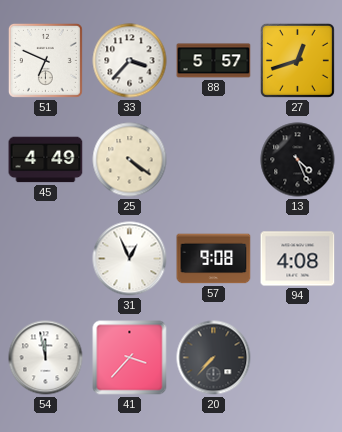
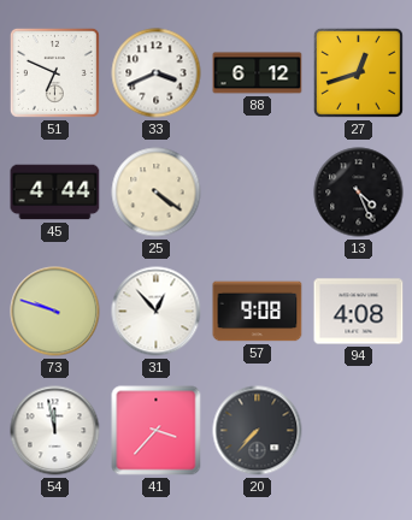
33: 3:37 -> 3:41 (157, 73)
88: 5:57 -> 6:12 (258, 73)
45: 4:49 -> 4:44 (55, 193)
73: none -> 9:48 (55, 312)
31: 12:56 -> 12:53 (157, 312)
